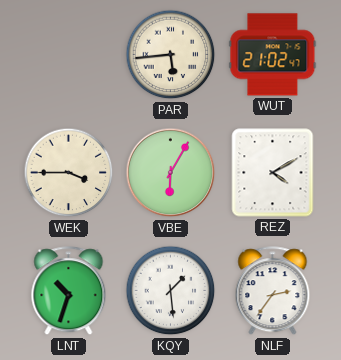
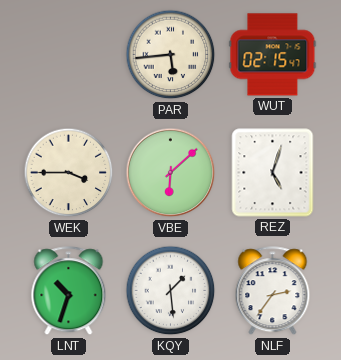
WUT: 21:02 -> 02:15 (273, 55)
VBE: 6:05 -> 6:08 (171, 173)
REZ: 4:10 -> 5:03 (273, 173)
